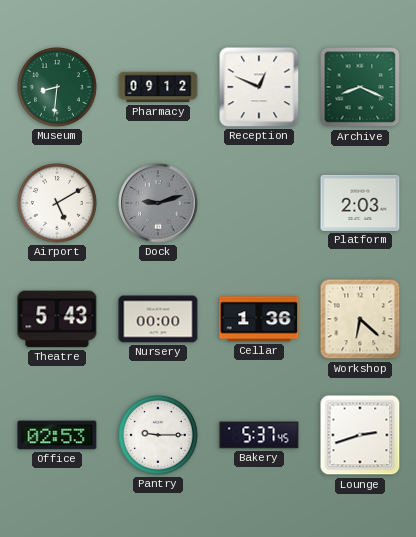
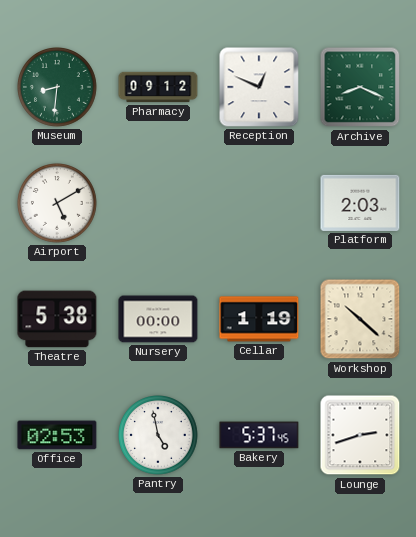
Dock: 9:12 -> none (158, 203)
Theatre: 5:43 -> 5:38 (57, 319)
Cellar: 1:36 -> 1:19 (259, 319)
Workshop: 6:22 -> 10:22 (360, 319)
Pantry: 9:15 -> 4:58 (159, 436)
